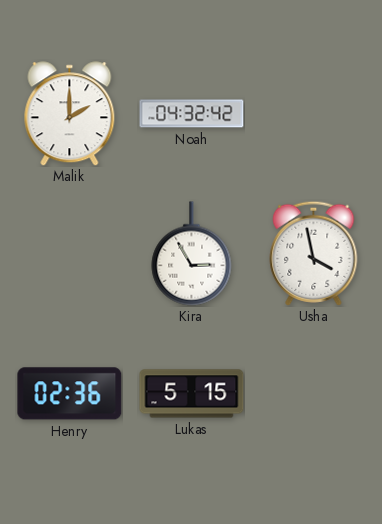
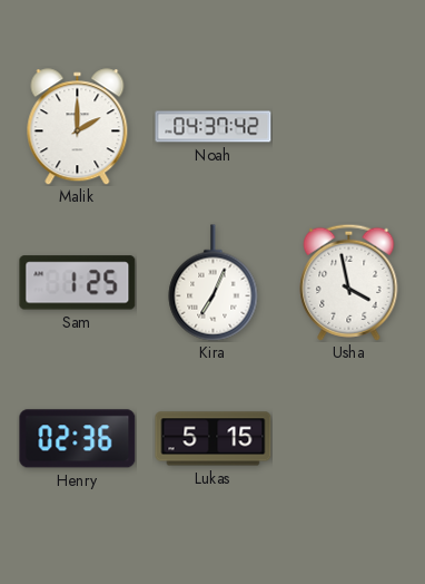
Noah: 04:32 -> 04:37 (214, 127)
Sam: none -> 1:25 (78, 283)
Kira: 2:55 -> 7:04 (214, 283)
